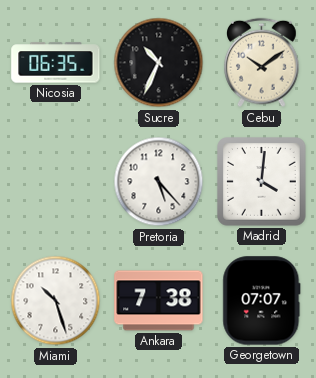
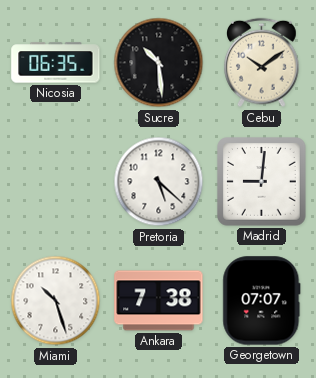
Sucre: 10:34 -> 10:29 (159, 63)
Pretoria: 5:23 -> 5:22 (159, 182)
Madrid: 4:01 -> 9:01 (262, 182)
